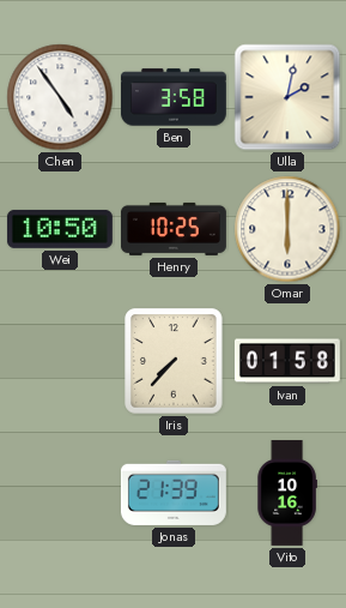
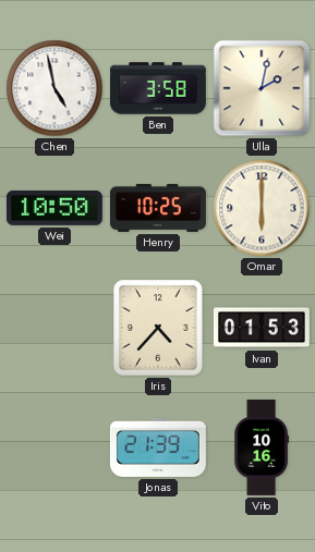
Chen: 4:54 -> 4:58 (54, 88)
Iris: 7:37 -> 4:37 (158, 328)
Ivan: 01:58 -> 01:53 (262, 328)
